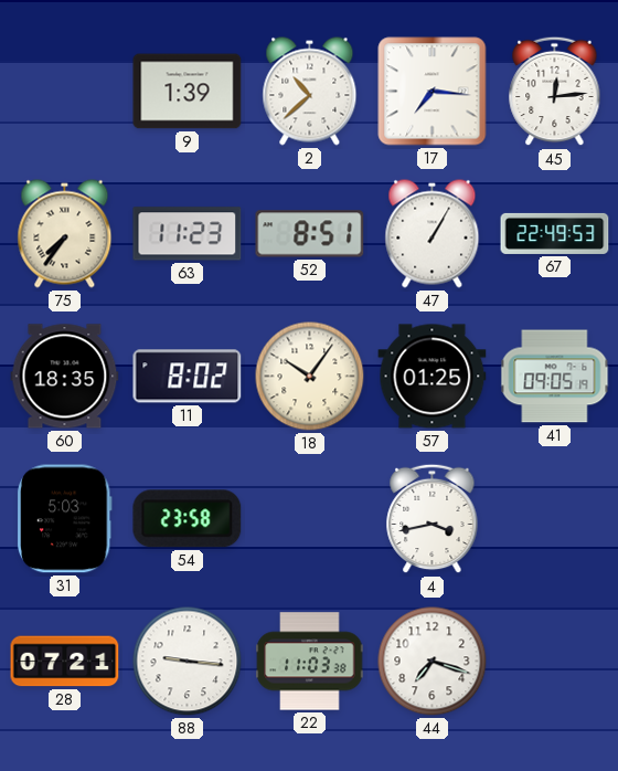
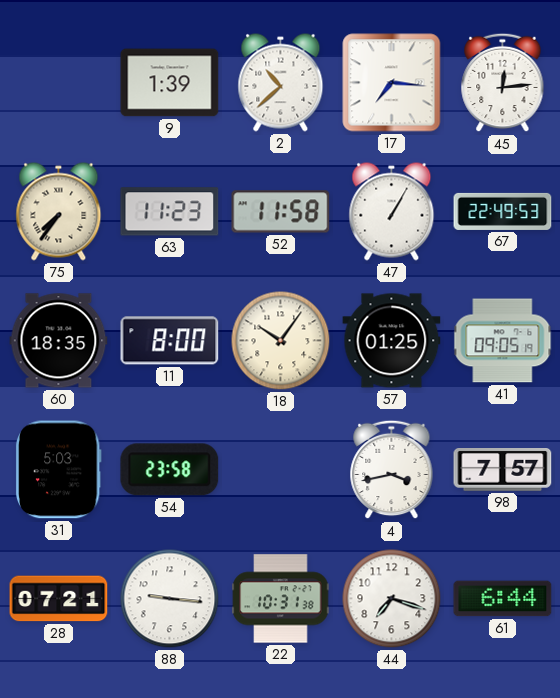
52: 8:51 -> 11:58 (281, 212)
11: 8:02 -> 8:00 (170, 341)
98: none -> 7:57 (503, 470)
22: 11:03 -> 10:31 (281, 599)
61: none -> 6:44 (503, 599)
